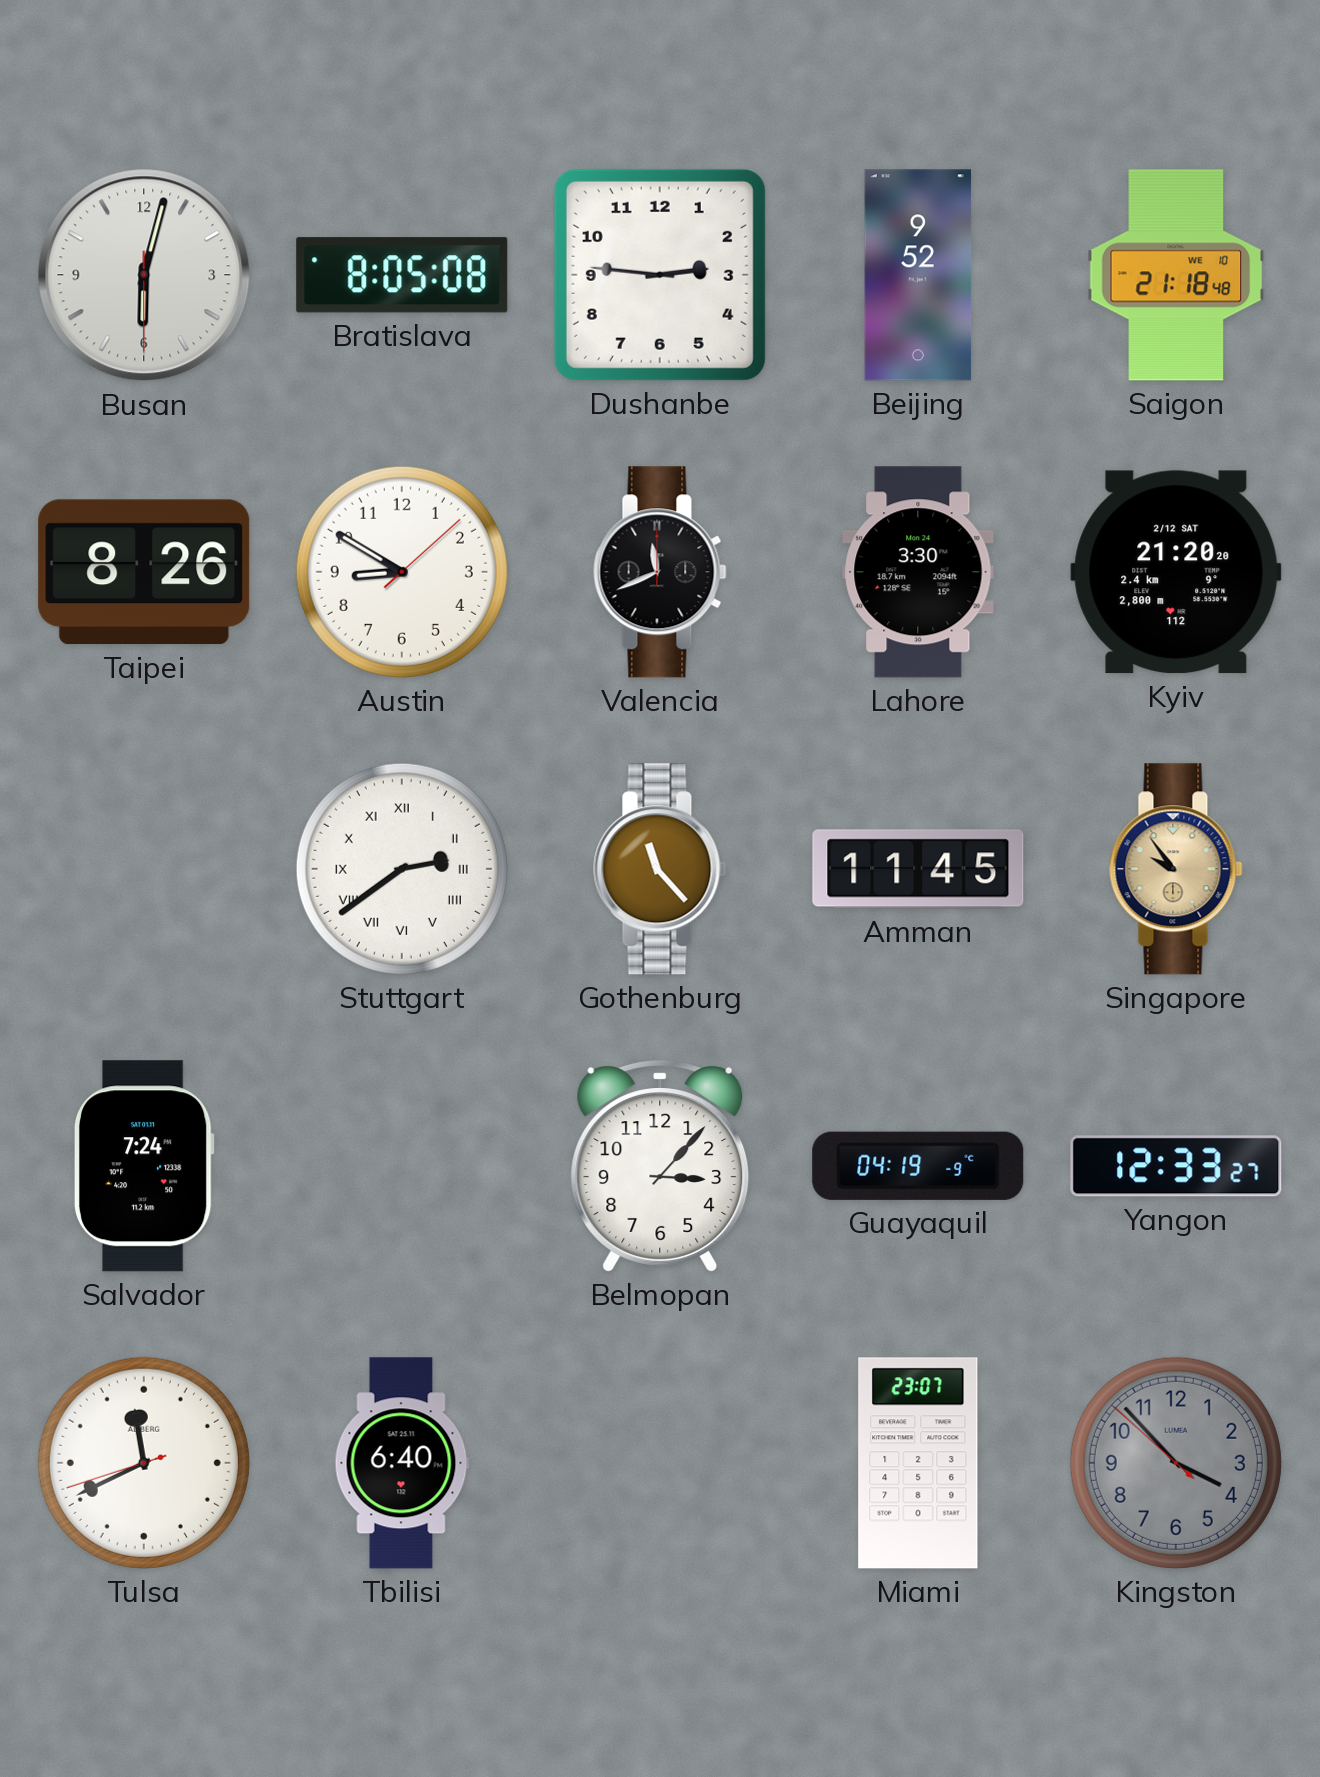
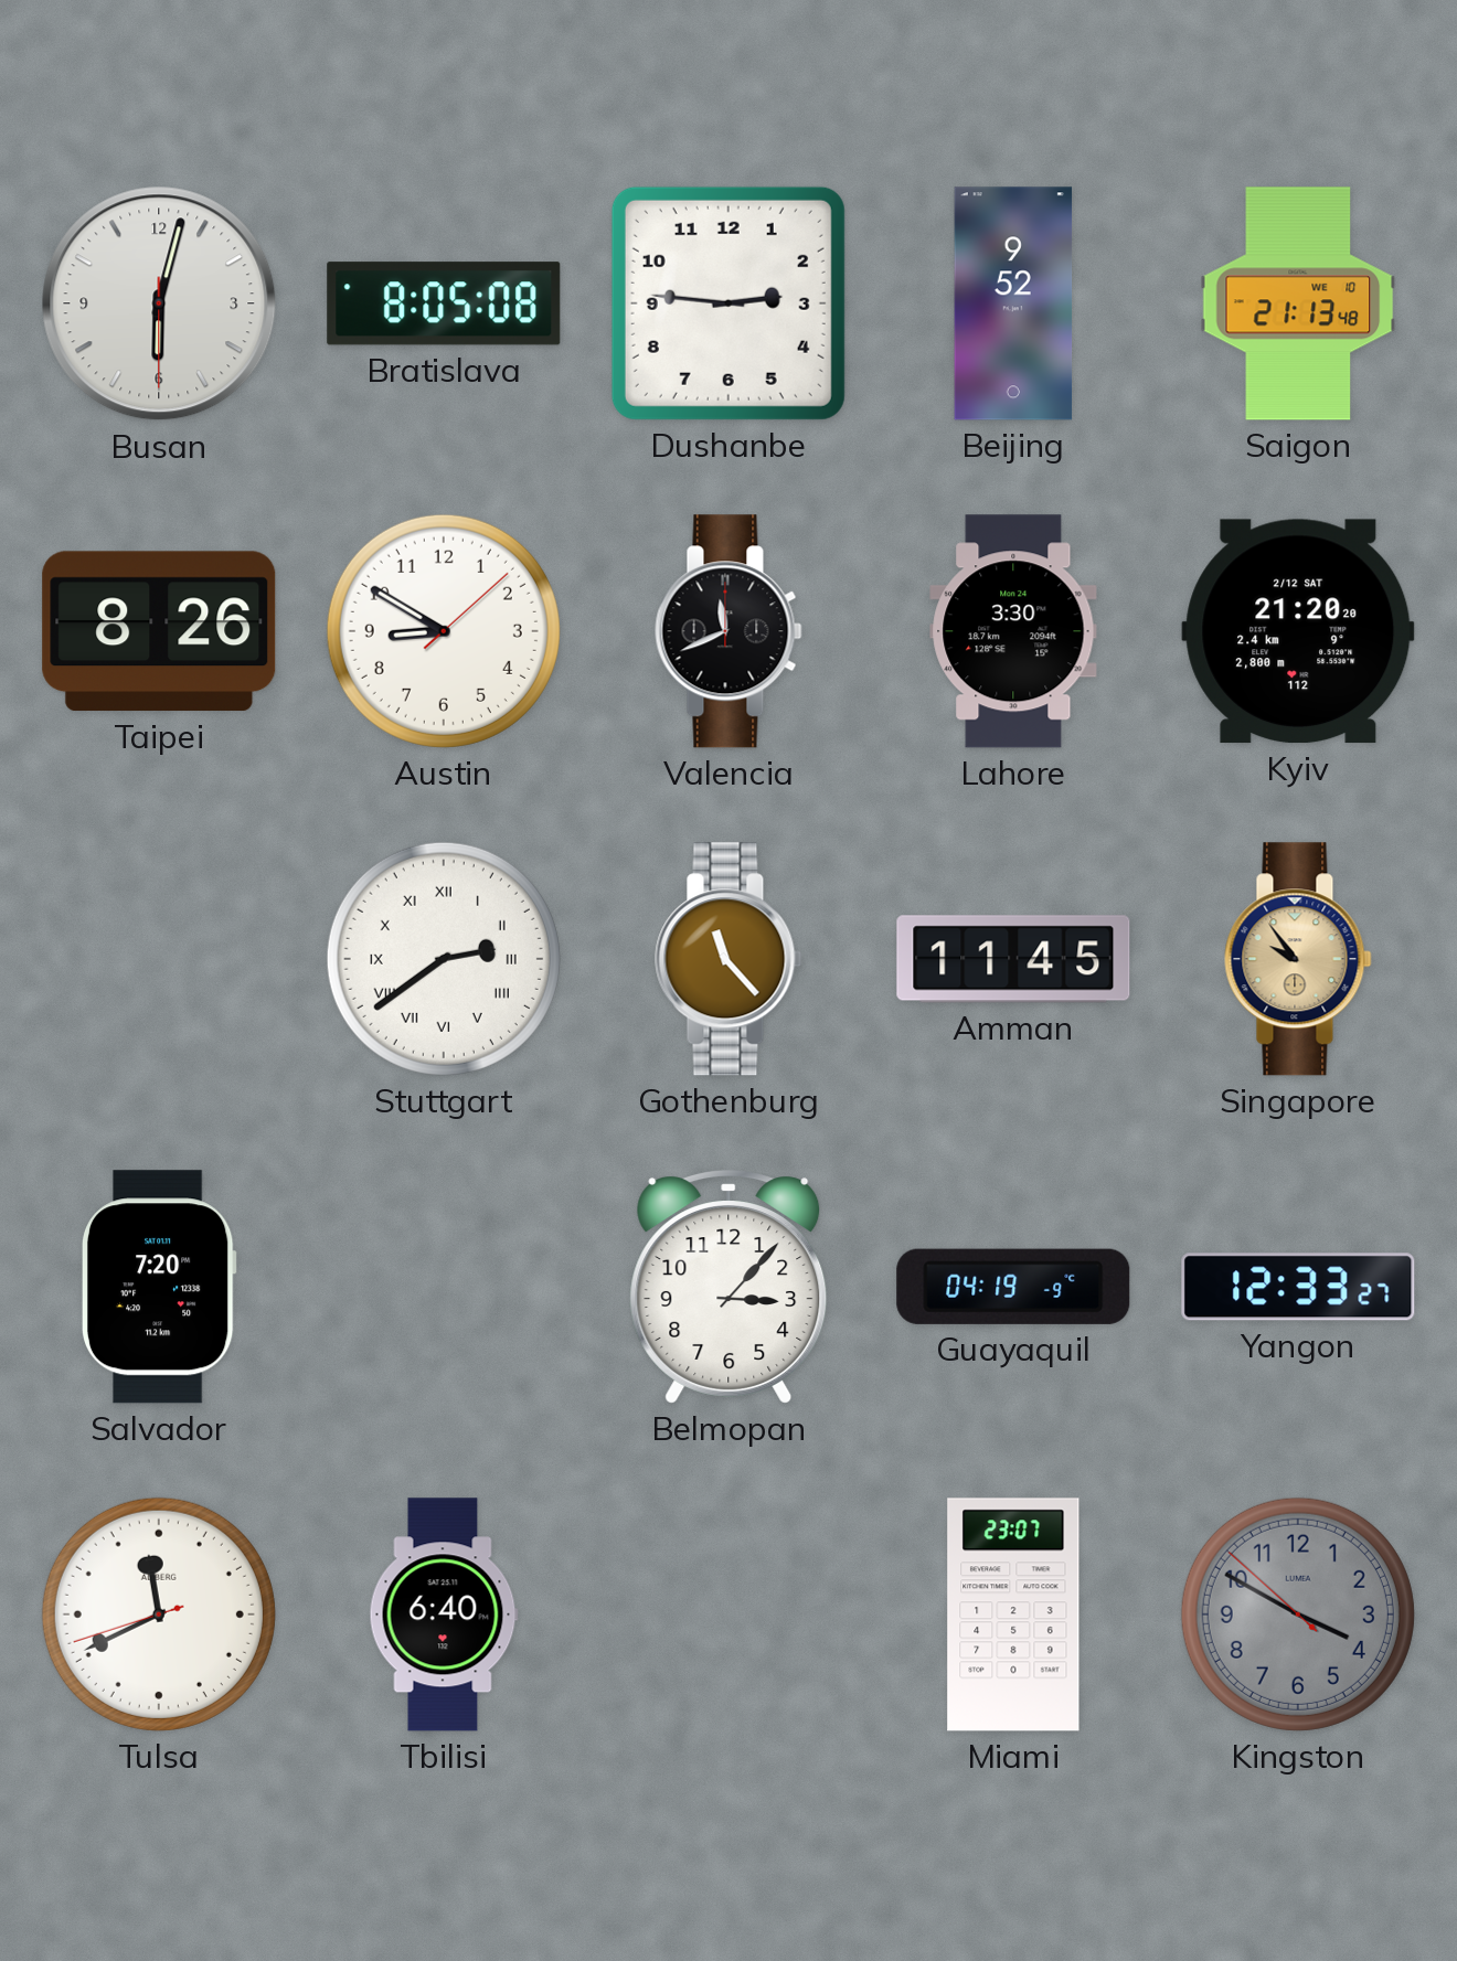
Saigon: 21:18 -> 21:13 (1298, 303)
Salvador: 7:24 -> 7:20 (159, 1287)
Kingston: 3:52 -> 3:49 (1298, 1614)
